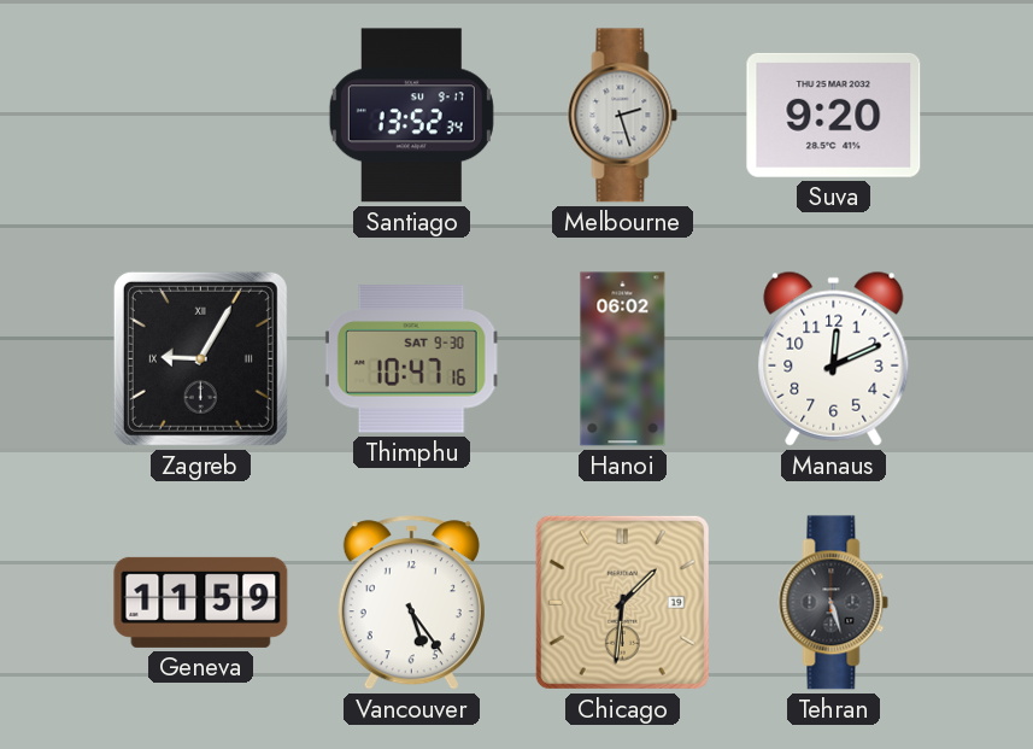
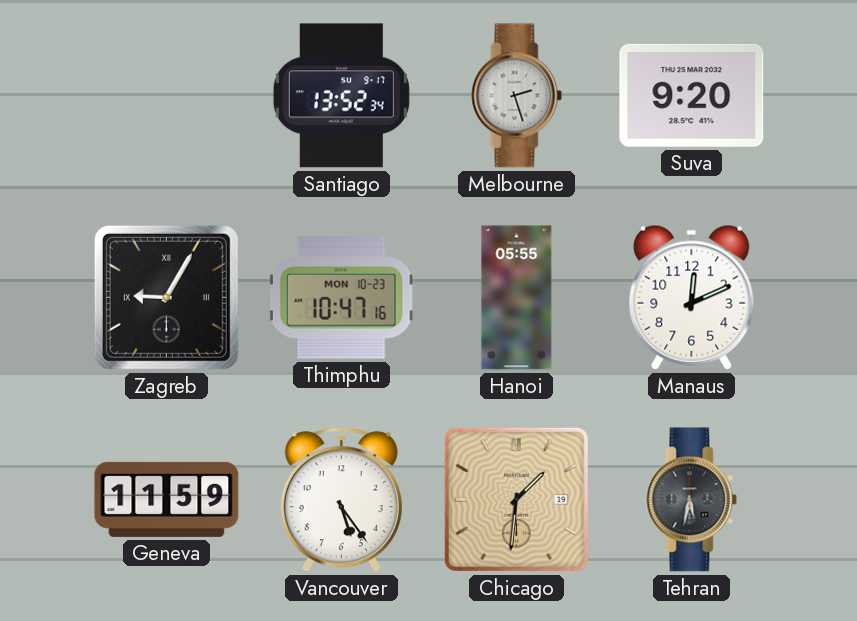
Thimphu date: SAT 9-30 -> MON 10-23 (341, 298)
Hanoi: 06:02 -> 05:55 (517, 298)
Tehran: 5:27 -> 5:32 (692, 500)
